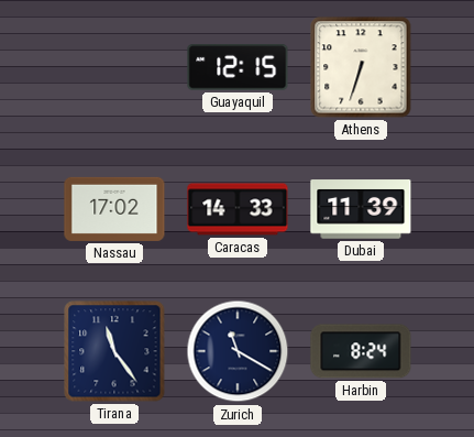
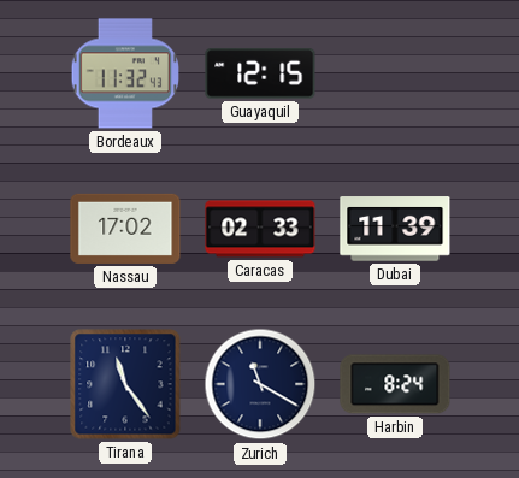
Bordeaux: none -> 11:32 (125, 73)
Athens: 6:33 -> none (361, 67)
Caracas: 14:33 -> 02:33 (260, 229)
